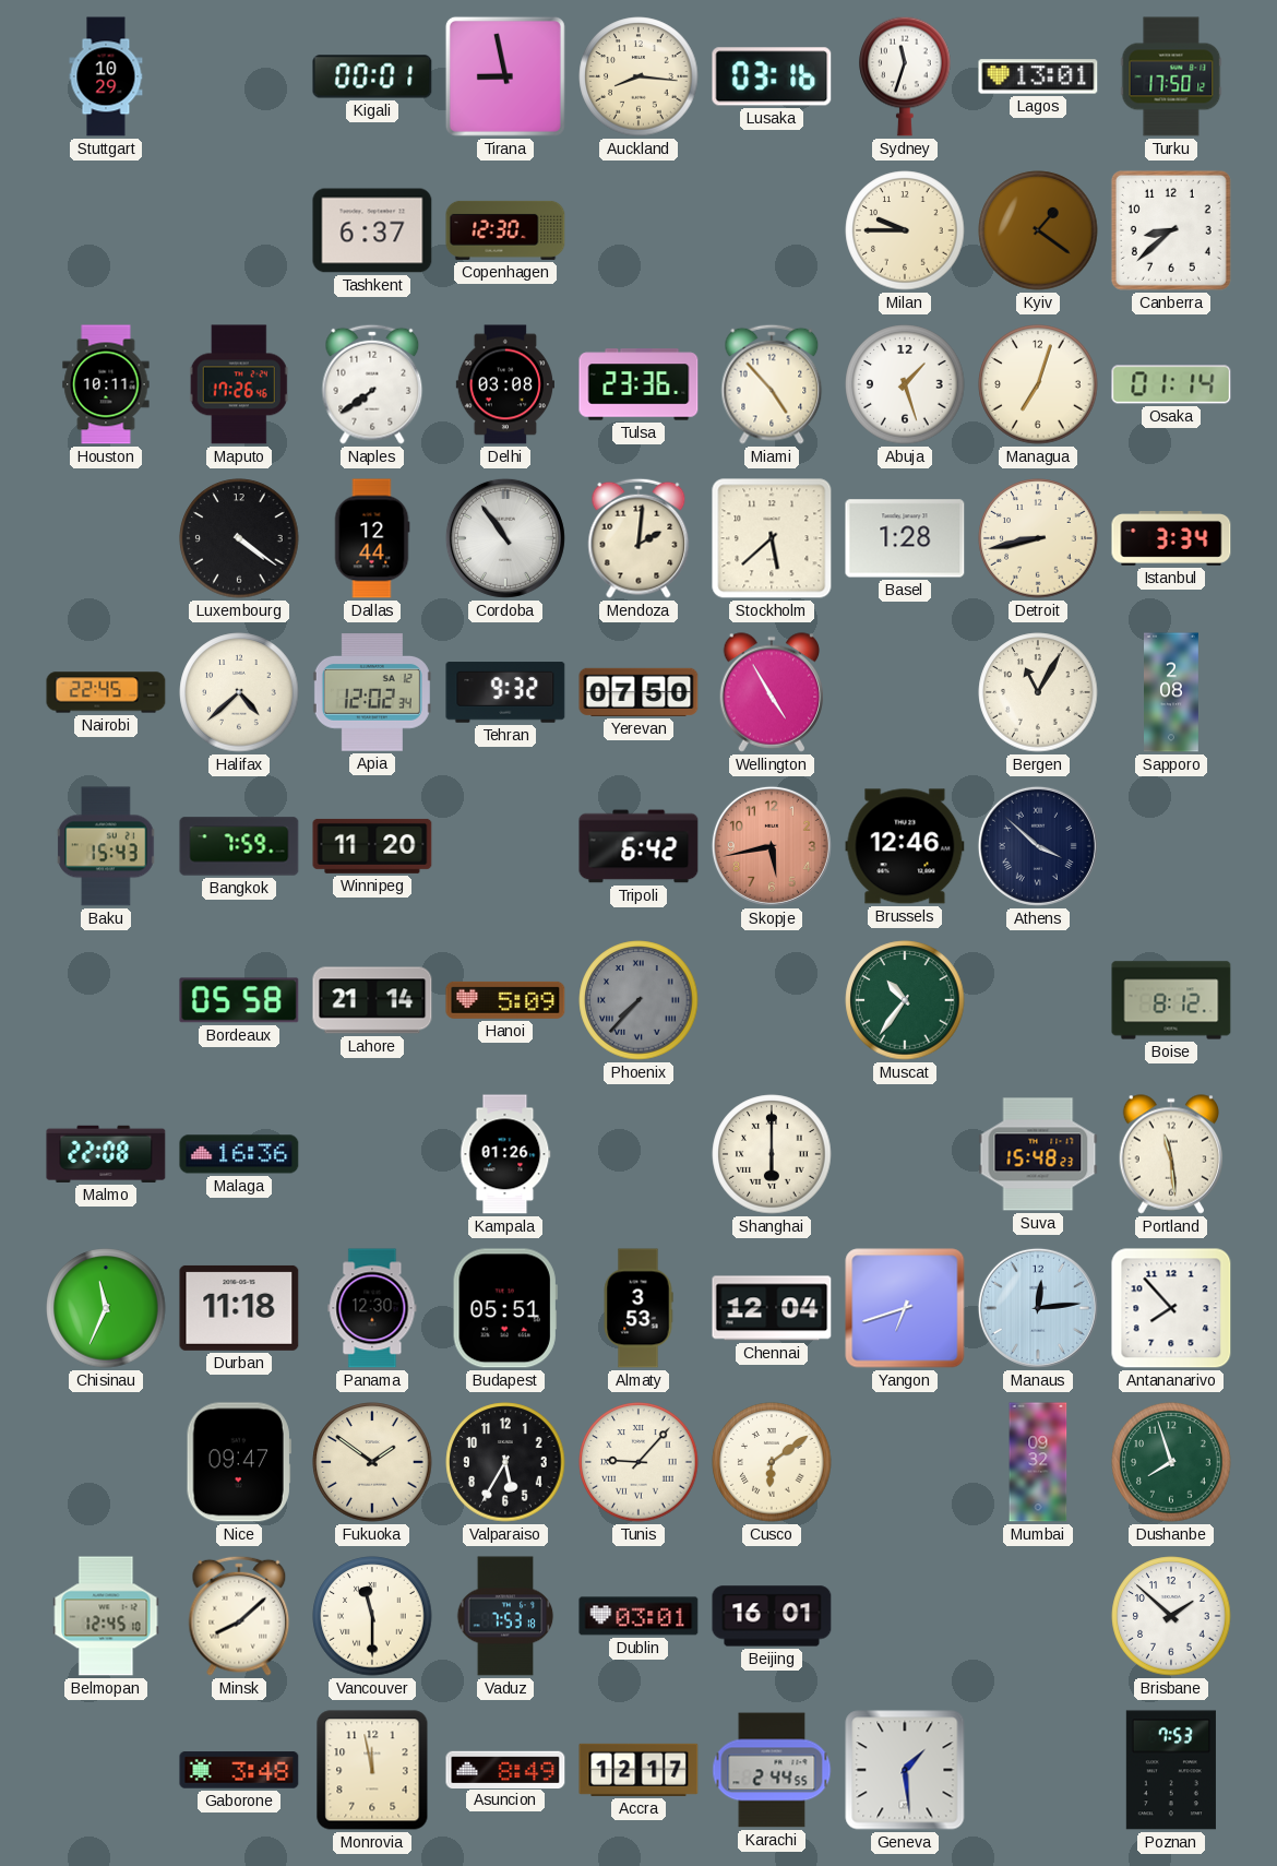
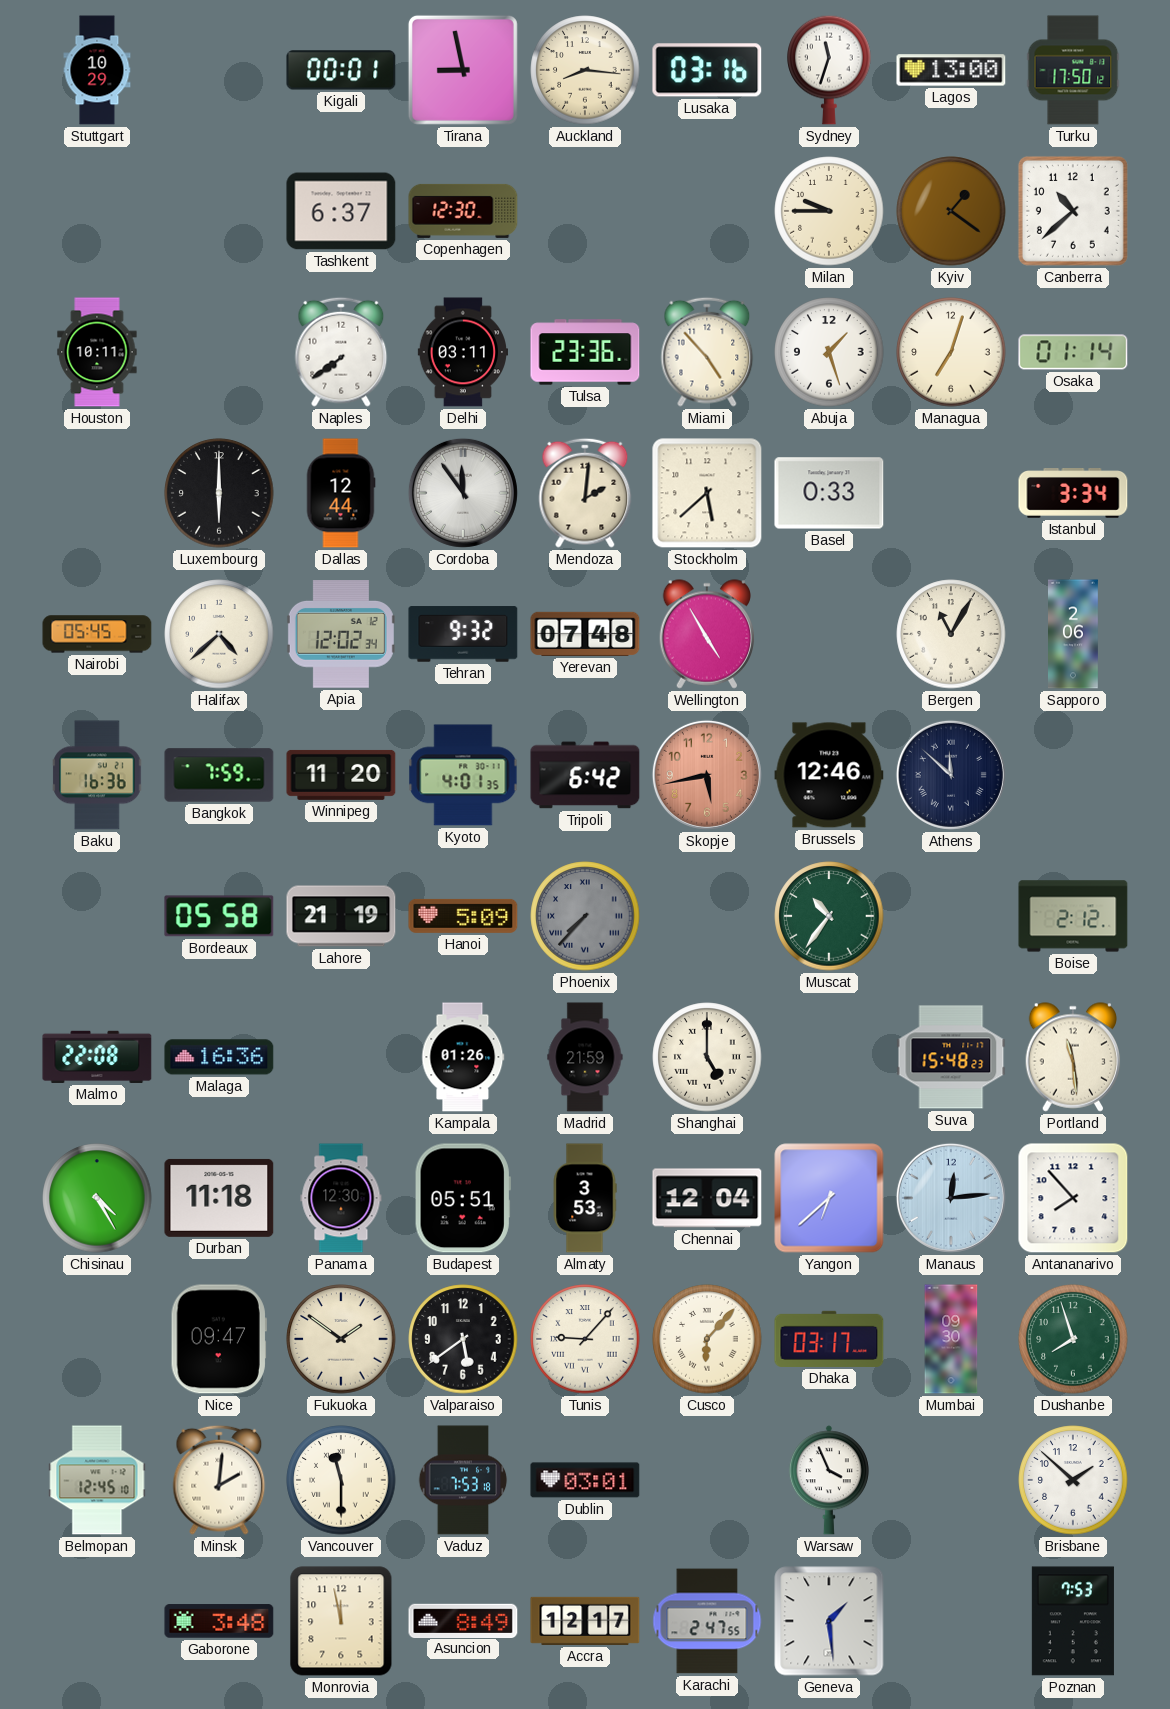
Lagos: 13:01 -> 13:00 (951, 70)
Canberra: 8:38 -> 10:38 (1073, 211)
Maputo: 17:26 -> none (239, 384)
Delhi: 03:08 -> 03:11 (462, 352)
Luxembourg: 4:21 -> 6:00 (219, 493)
Cordoba: 10:54 -> 11:54 (463, 493)
Basel: 1:28 -> 0:33 (829, 493)
Detroit: 8:43 -> none (1038, 538)
Nairobi: 22:45 -> 05:45 (97, 634)
Yerevan: 07:50 -> 07:48 (585, 634)
Sapporo: 2:08 -> 2:06 (1074, 634)
Baku: 15:43 -> 16:36 (97, 775)
Kyoto: none -> 4:01 (463, 775)
Athens: 3:52 -> 11:52 (951, 775)
Lahore: 21:14 -> 21:19 (341, 916)
Boise: 8:12 -> 2:12 (1073, 916)
Madrid: none -> 21:59 (585, 1057)
Shanghai: 6:00 -> 5:00 (707, 1057)
Chisinau: 11:34 -> 4:25 (97, 1198)
Yangon: 6:42 -> 6:38 (829, 1198)
Valparaiso: 5:35 -> 5:39 (463, 1339)
Cusco: 6:09 -> 6:07 (707, 1339)
Dhaka: none -> 03:17 (829, 1339)
Mumbai: 09:32 -> 09:30 (951, 1339)
Minsk: 8:08 -> 2:01 (219, 1480)
Beijing: 16:01 -> none (772, 1616)
Warsaw: none -> 3:56 (829, 1480)
Karachi: 2:44 -> 2:47 (707, 1621)
